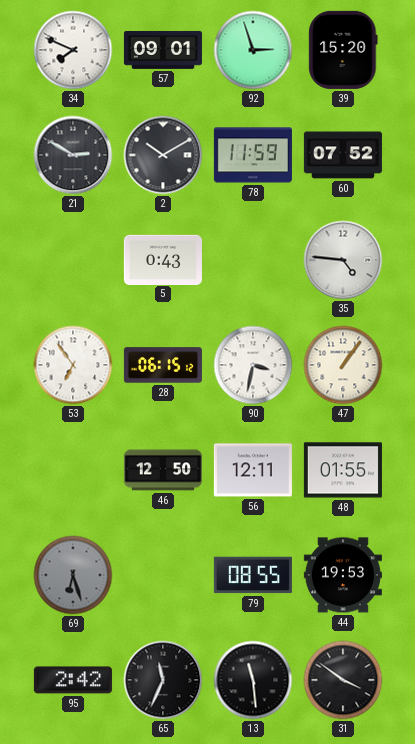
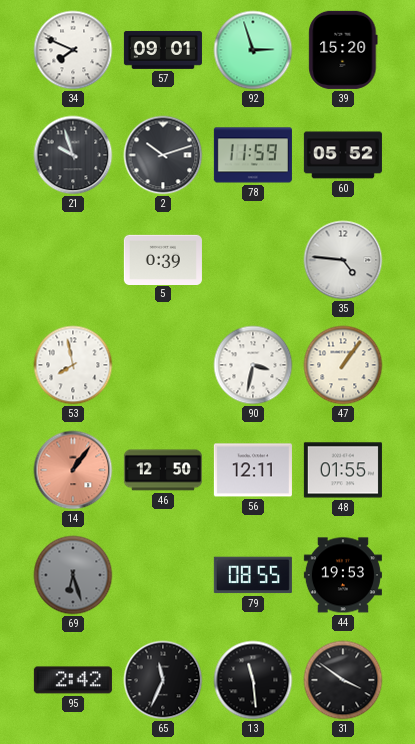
21: 2:50 -> 9:57 (73, 155)
2: 10:10 -> 10:12 (163, 155)
60: 07:52 -> 05:52 (343, 155)
5: 0:43 -> 0:39 (163, 259)
53: 6:54 -> 7:58 (73, 365)
28: 06:15 -> none (163, 365)
14: none -> 1:06 (73, 470)
